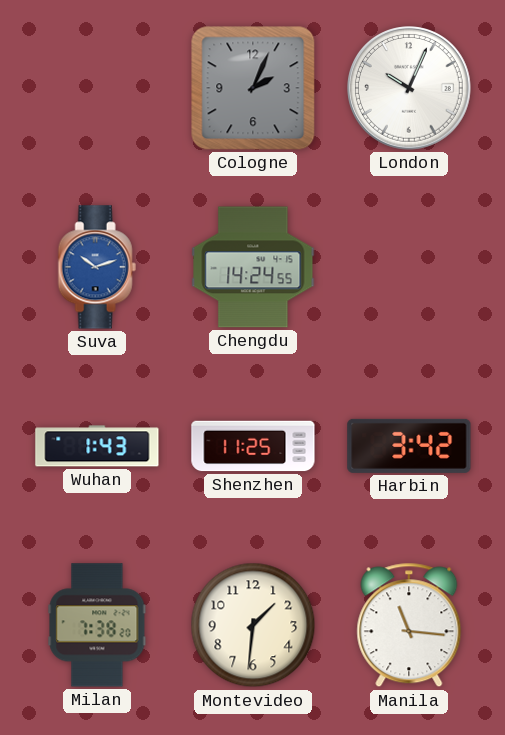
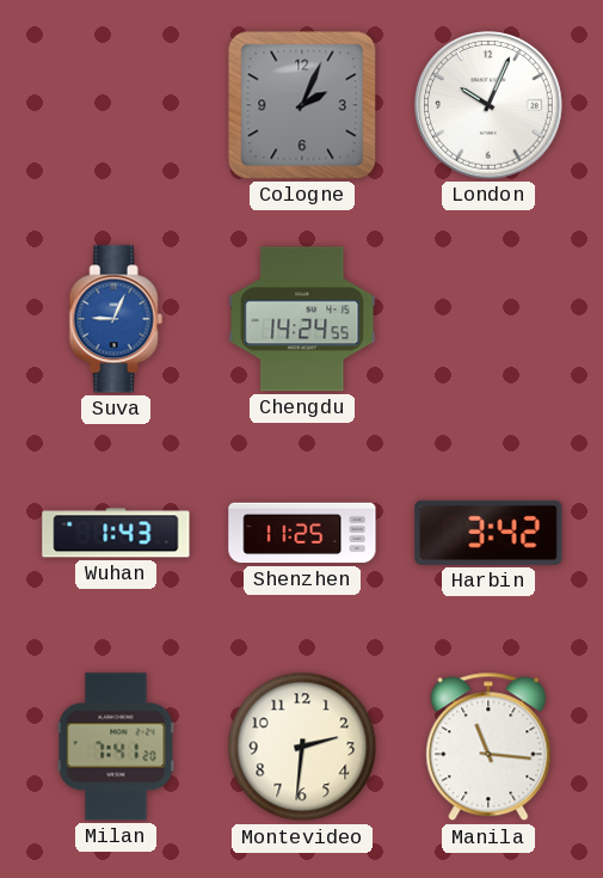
Suva: 10:12 -> 9:04 (116, 319)
Milan: 7:38 -> 7:41 (116, 747)
Montevideo: 1:31 -> 2:31 (302, 747)
